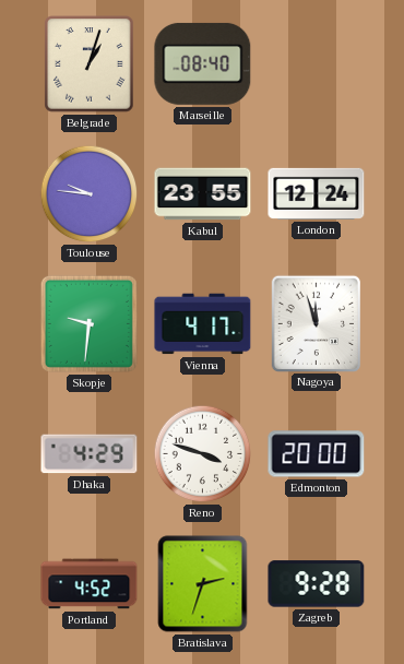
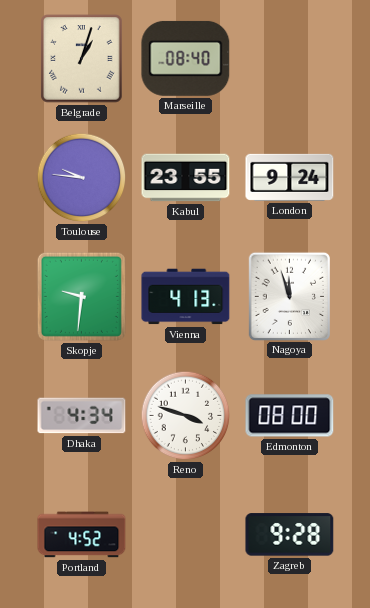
London: 12:24 -> 9:24 (290, 177)
Vienna: 4:17 -> 4:13 (186, 297)
Dhaka: 4:29 -> 4:34 (82, 416)
Edmonton: 20:00 -> 08:00 (290, 416)
Bratislava: 2:33 -> none (203, 584)
